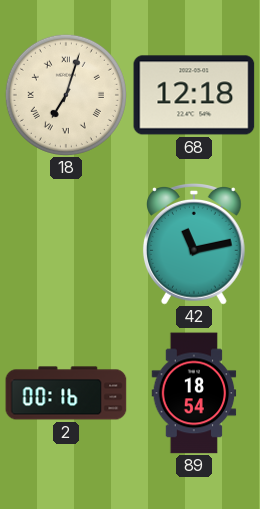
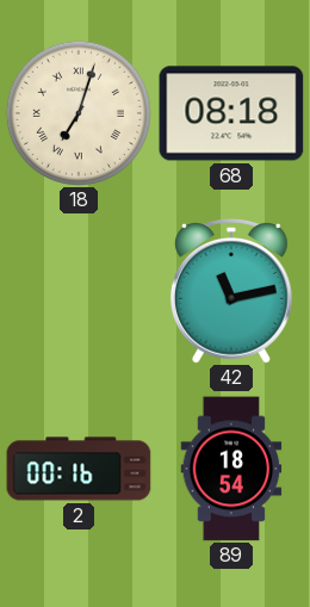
68: 12:18 -> 08:18 (231, 113)
